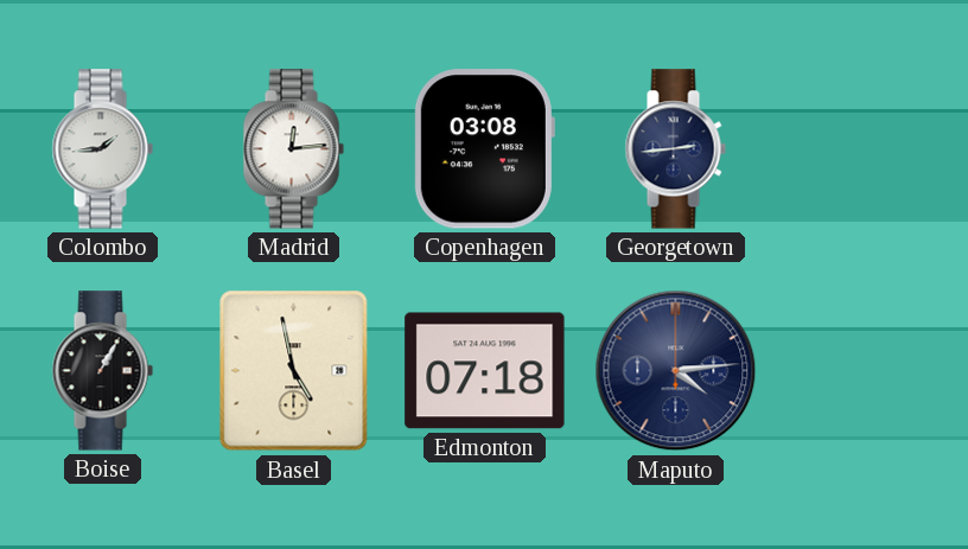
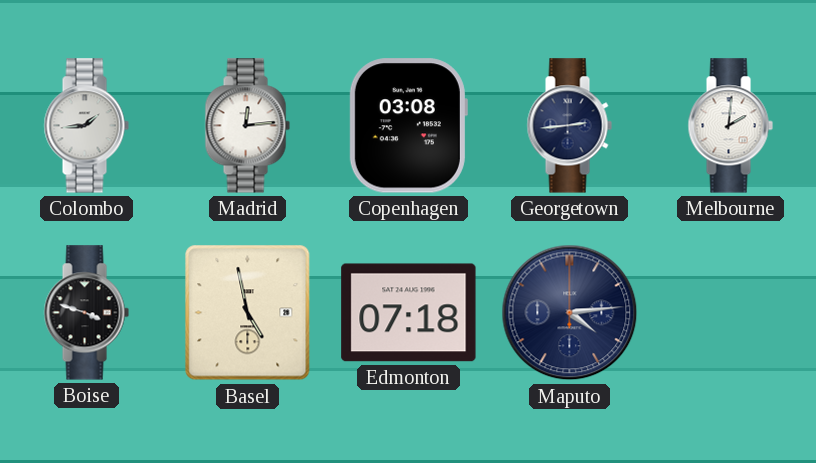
Melbourne: none -> 2:01 (730, 126)
Boise: 1:05 -> 3:48 (86, 313)
